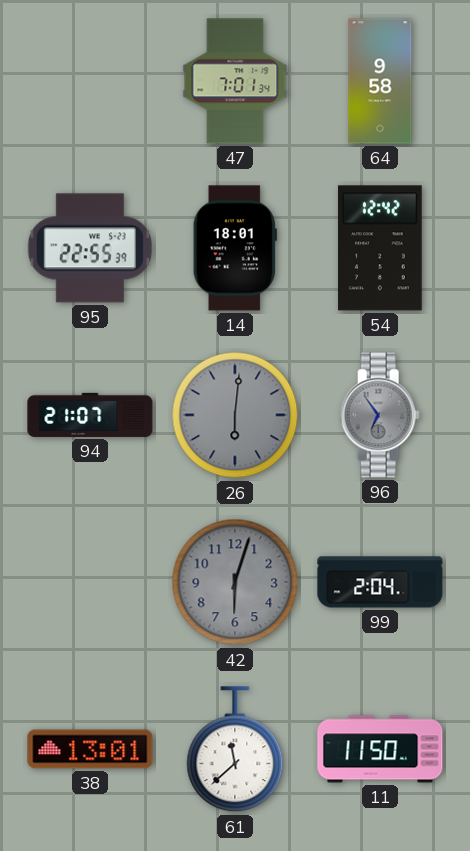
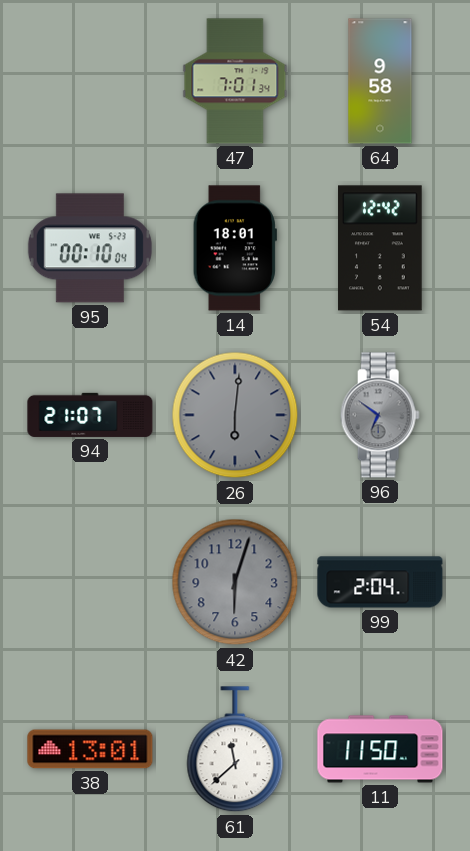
95: 22:55 -> 00:10 (90, 248)
96: 6:54 -> 6:51 (380, 415)
